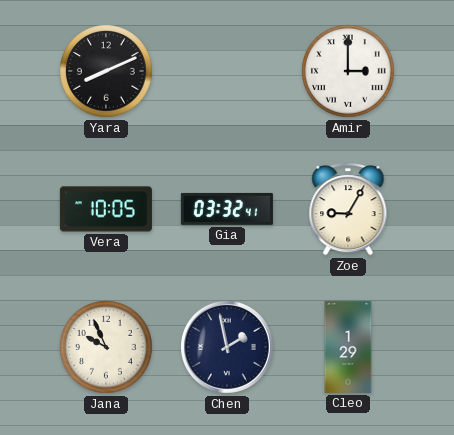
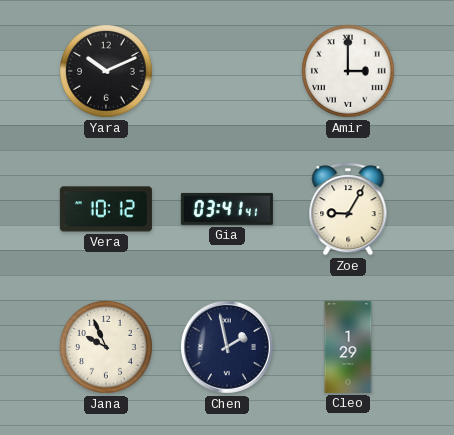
Yara: 8:11 -> 10:11 (107, 72)
Vera: 10:05 -> 10:12 (106, 209)
Gia: 03:32 -> 03:41 (227, 209)
